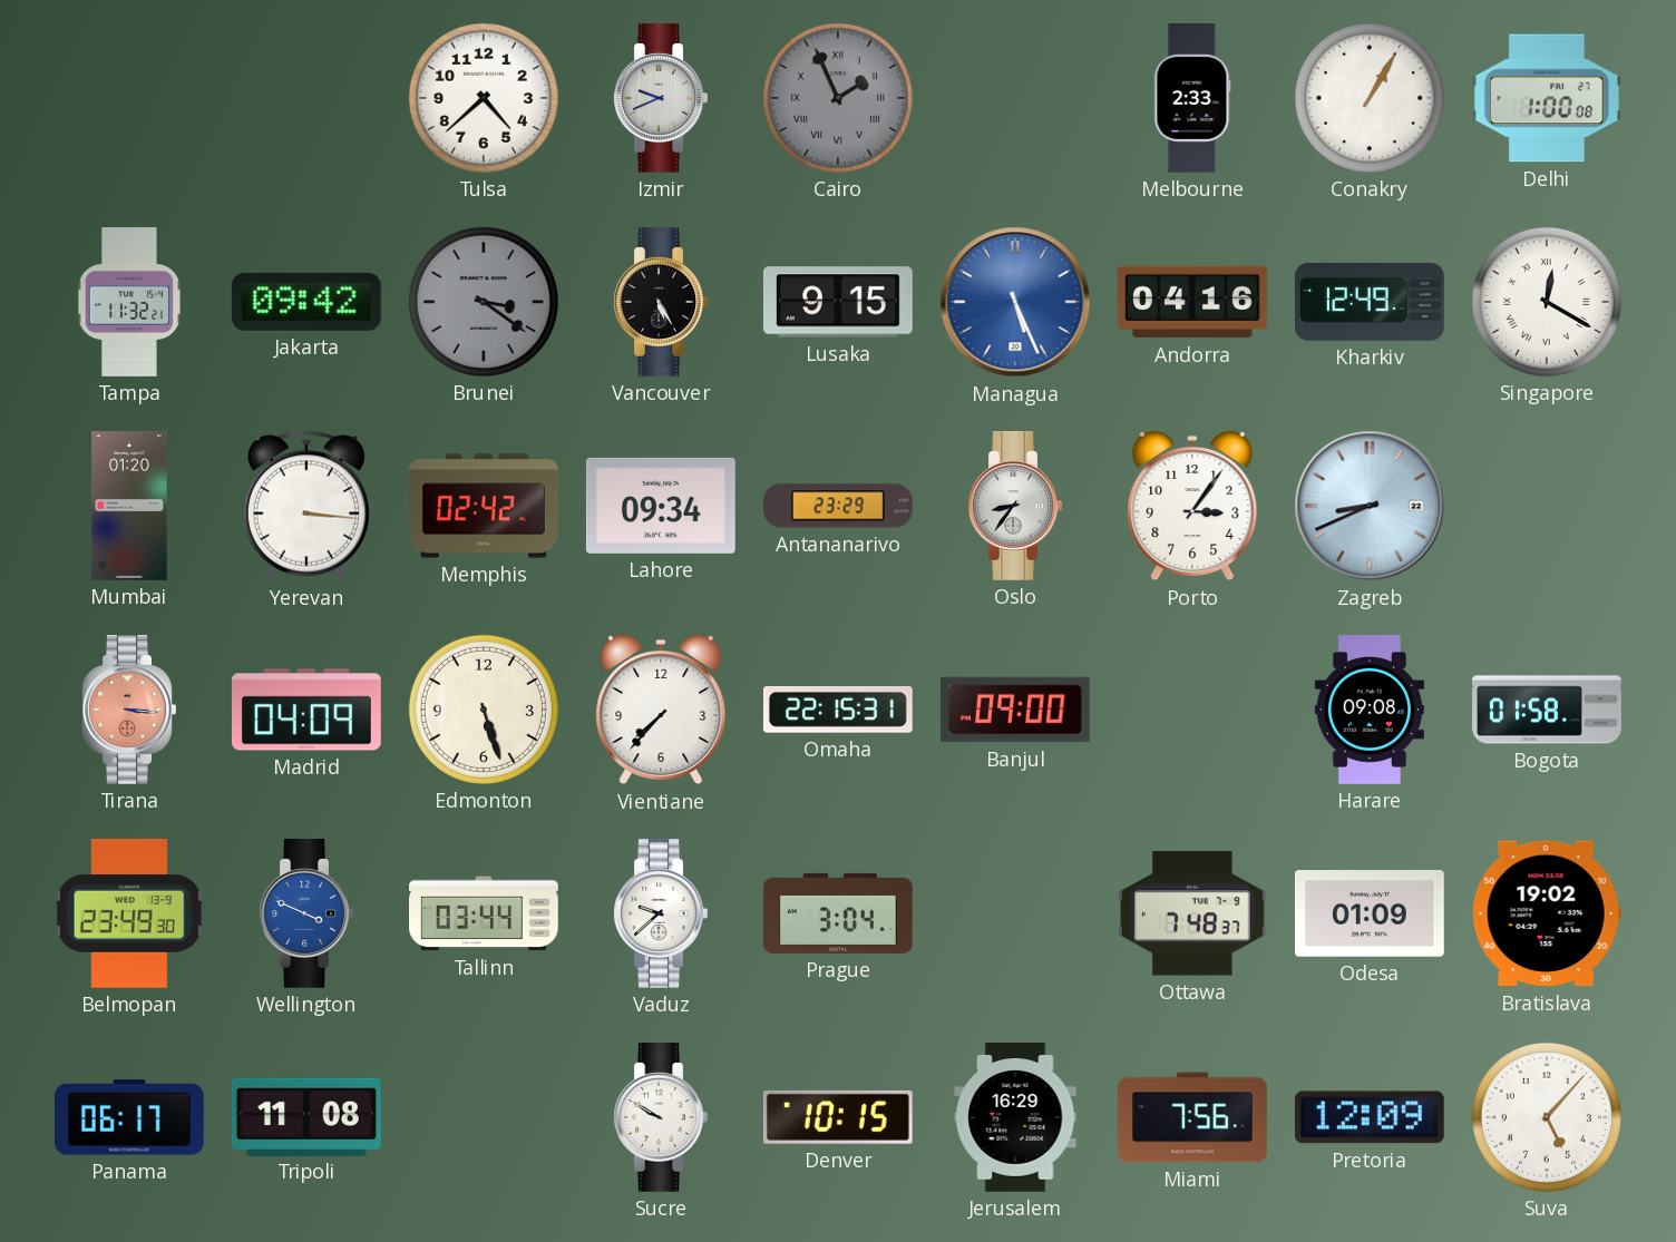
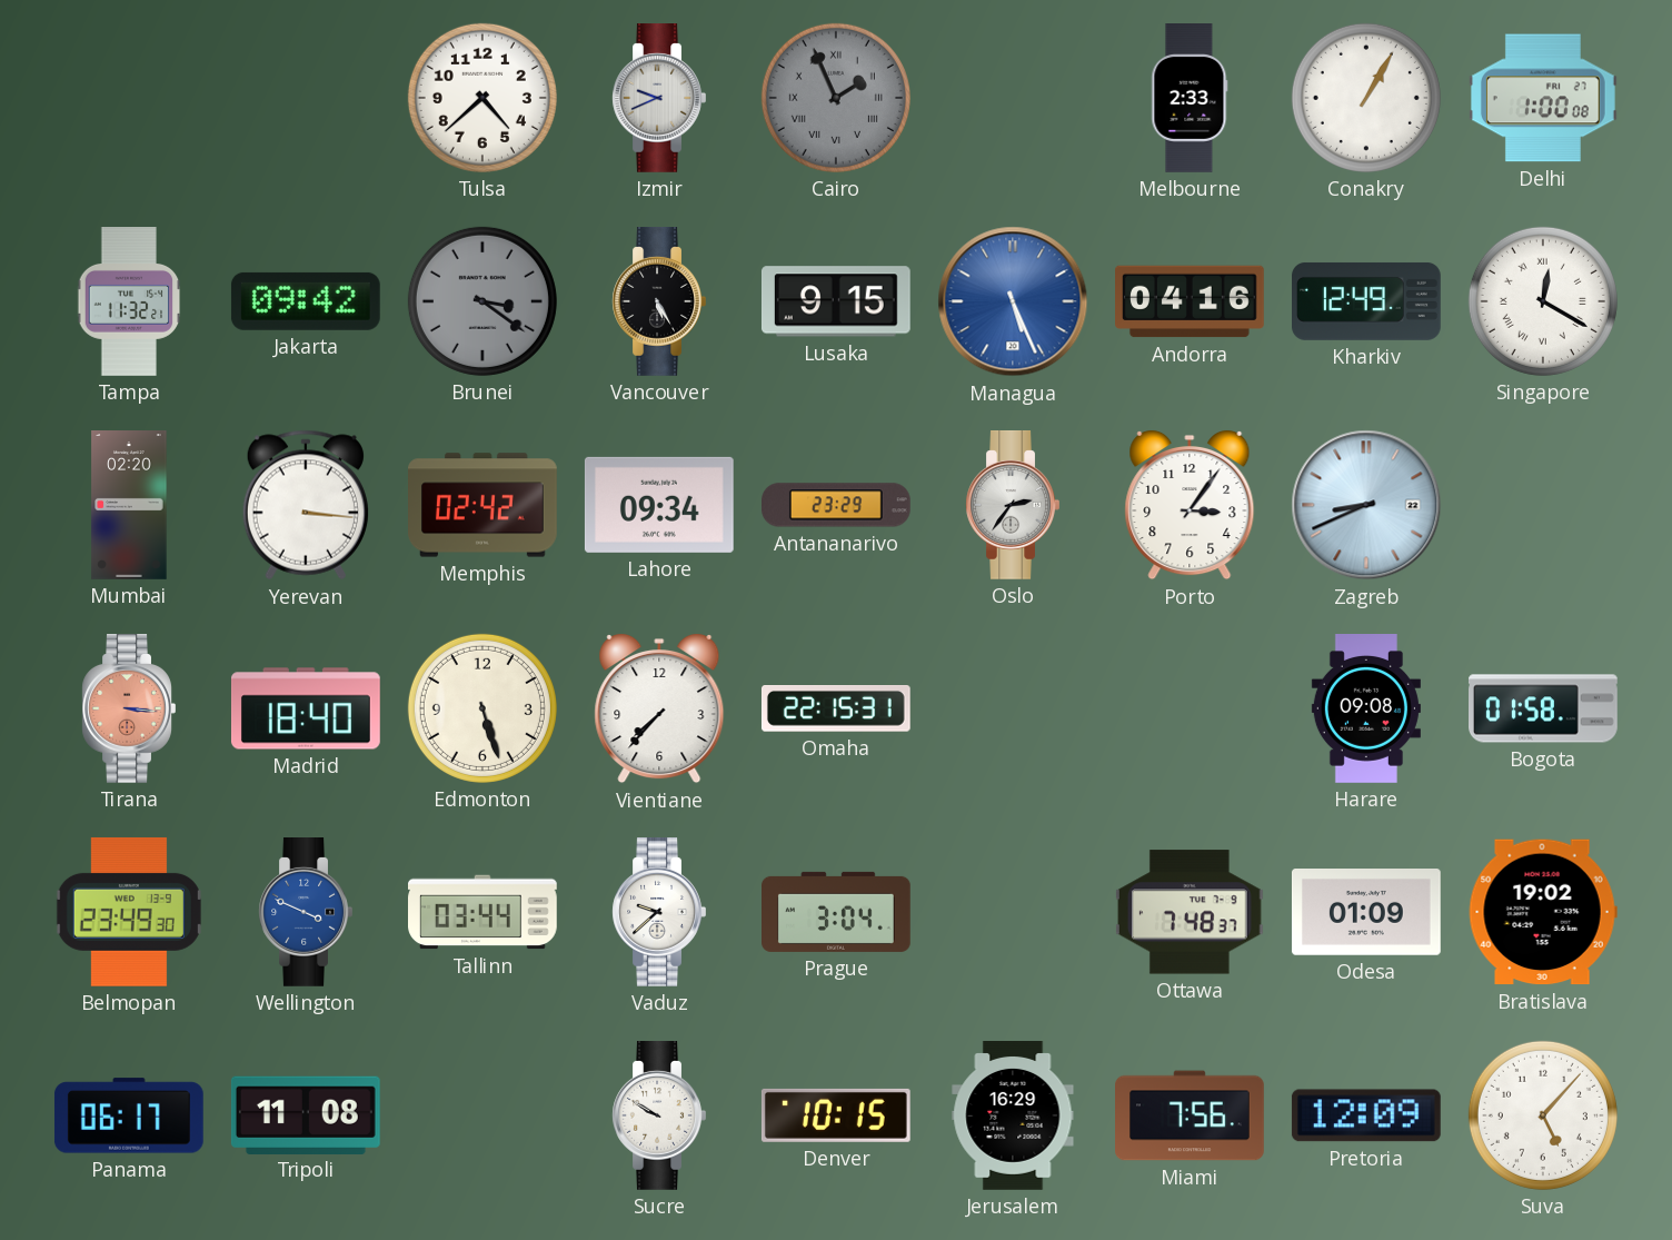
Mumbai: 01:20 -> 02:20 (129, 506)
Oslo: 8:36 -> 2:36 (1013, 506)
Madrid: 04:09 -> 18:40 (306, 708)
Banjul: 09:00 -> none (1015, 710)
